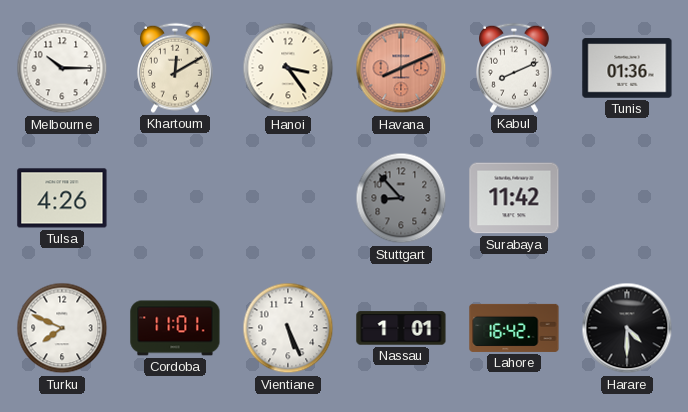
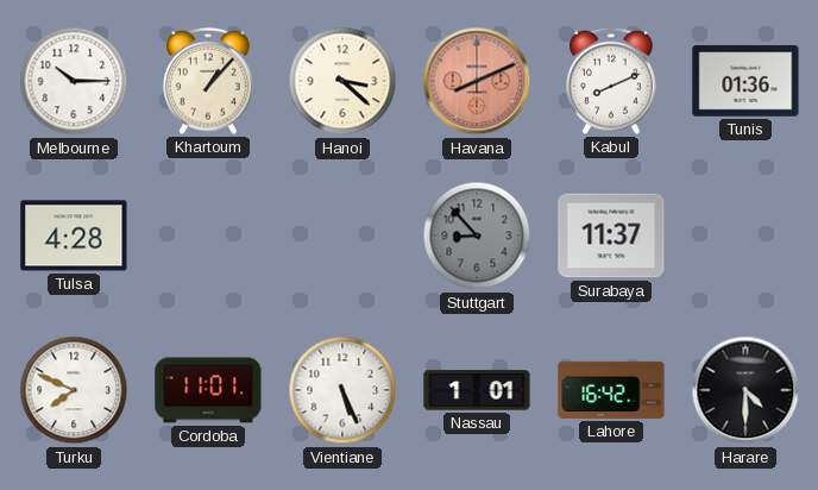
Khartoum: 12:10 -> 1:07 (209, 81)
Hanoi: 3:24 -> 3:22 (342, 81)
Tulsa: 4:26 -> 4:28 (74, 235)
Surabaya: 11:42 -> 11:37 (611, 235)
